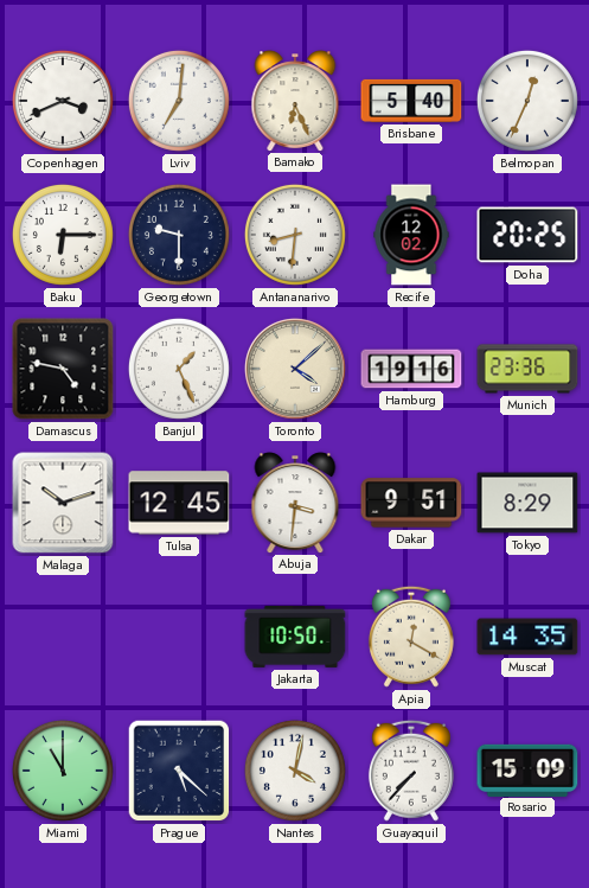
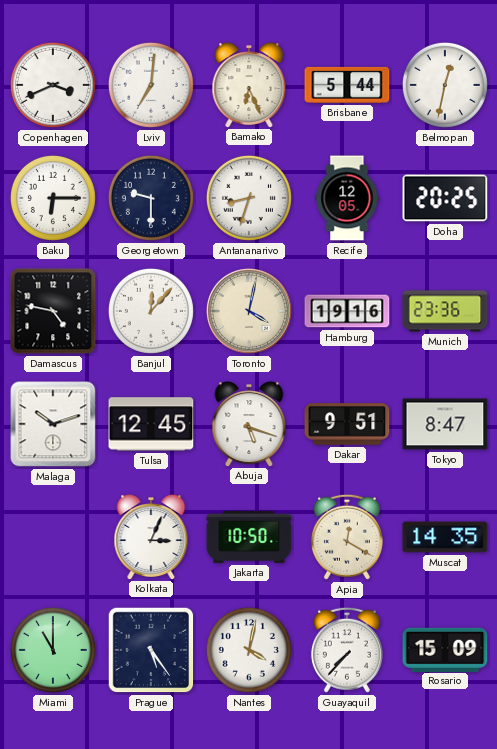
Brisbane: 5:40 -> 5:44 (347, 85)
Belmopan: 12:34 -> 12:32 (445, 85)
Antananarivo: 8:31 -> 8:33 (249, 198)
Recife: 12:02 -> 12:05 (347, 198)
Banjul: 1:26 -> 12:07 (151, 311)
Toronto: 4:08 -> 4:02 (249, 311)
Abuja: 3:31 -> 5:18 (249, 424)
Tokyo: 8:29 -> 8:47 (445, 424)
Kolkata: none -> 3:04 (151, 537)
Prague: 5:22 -> 5:24 (151, 650)
